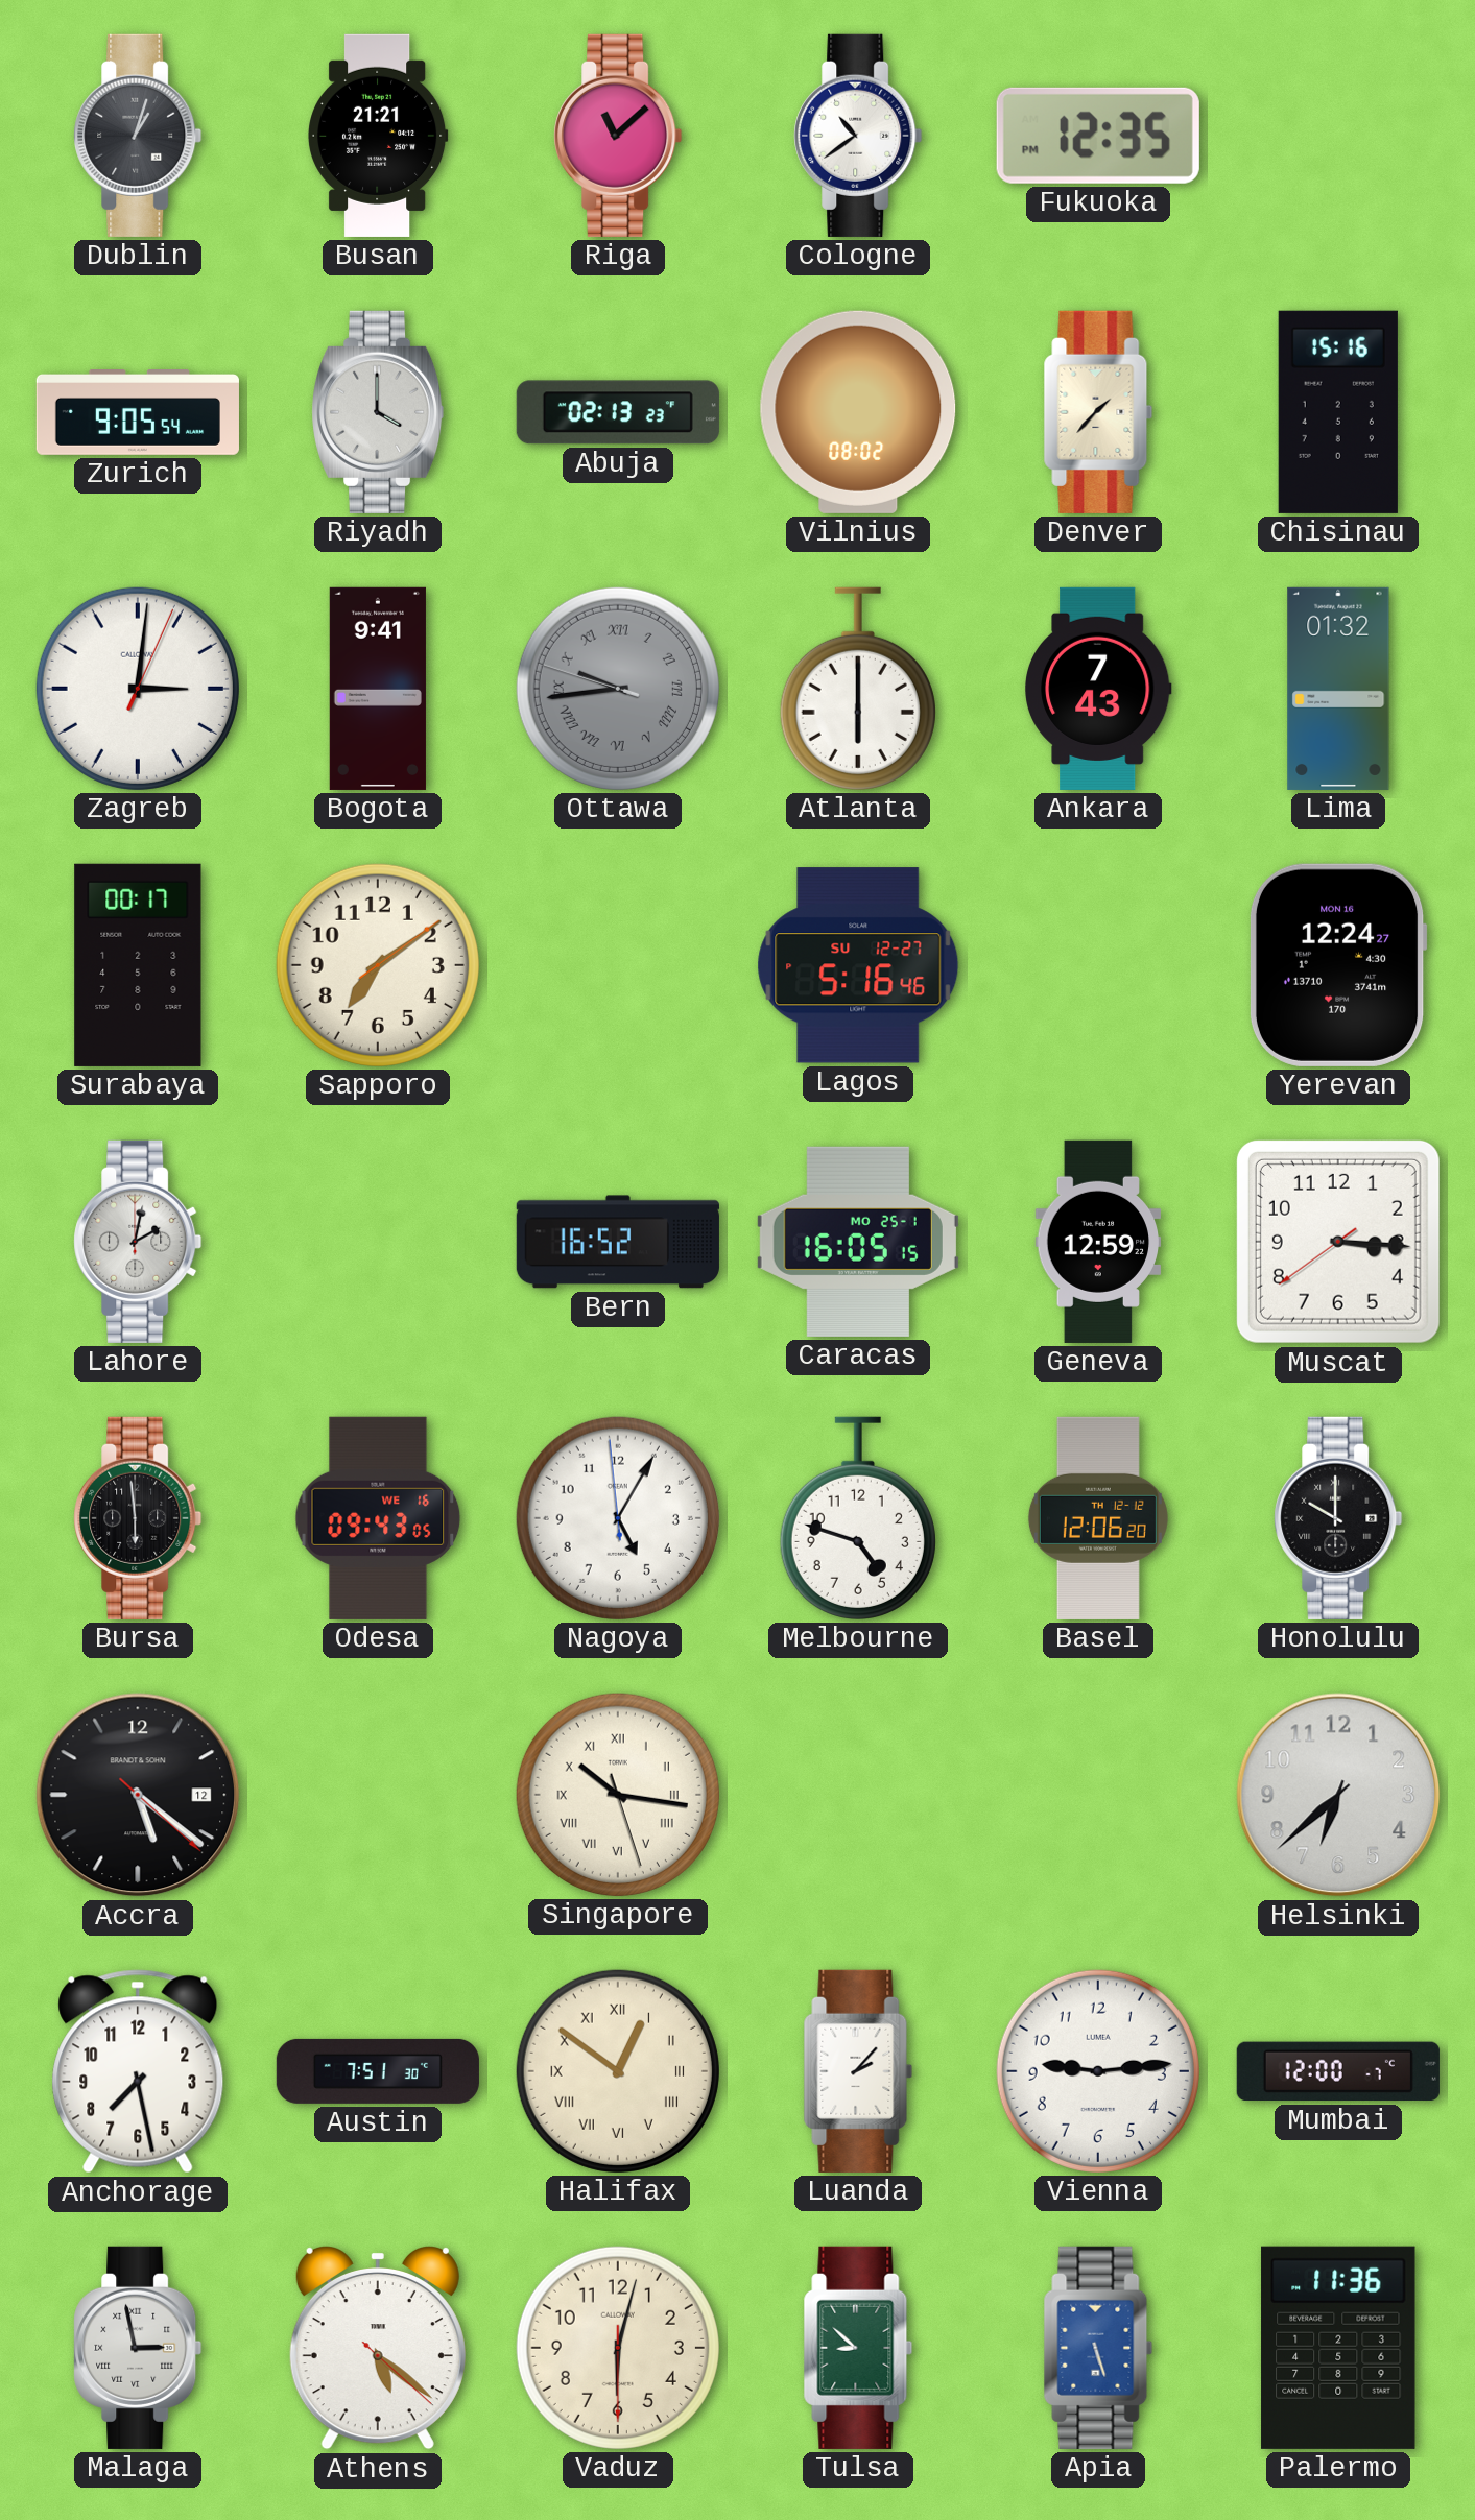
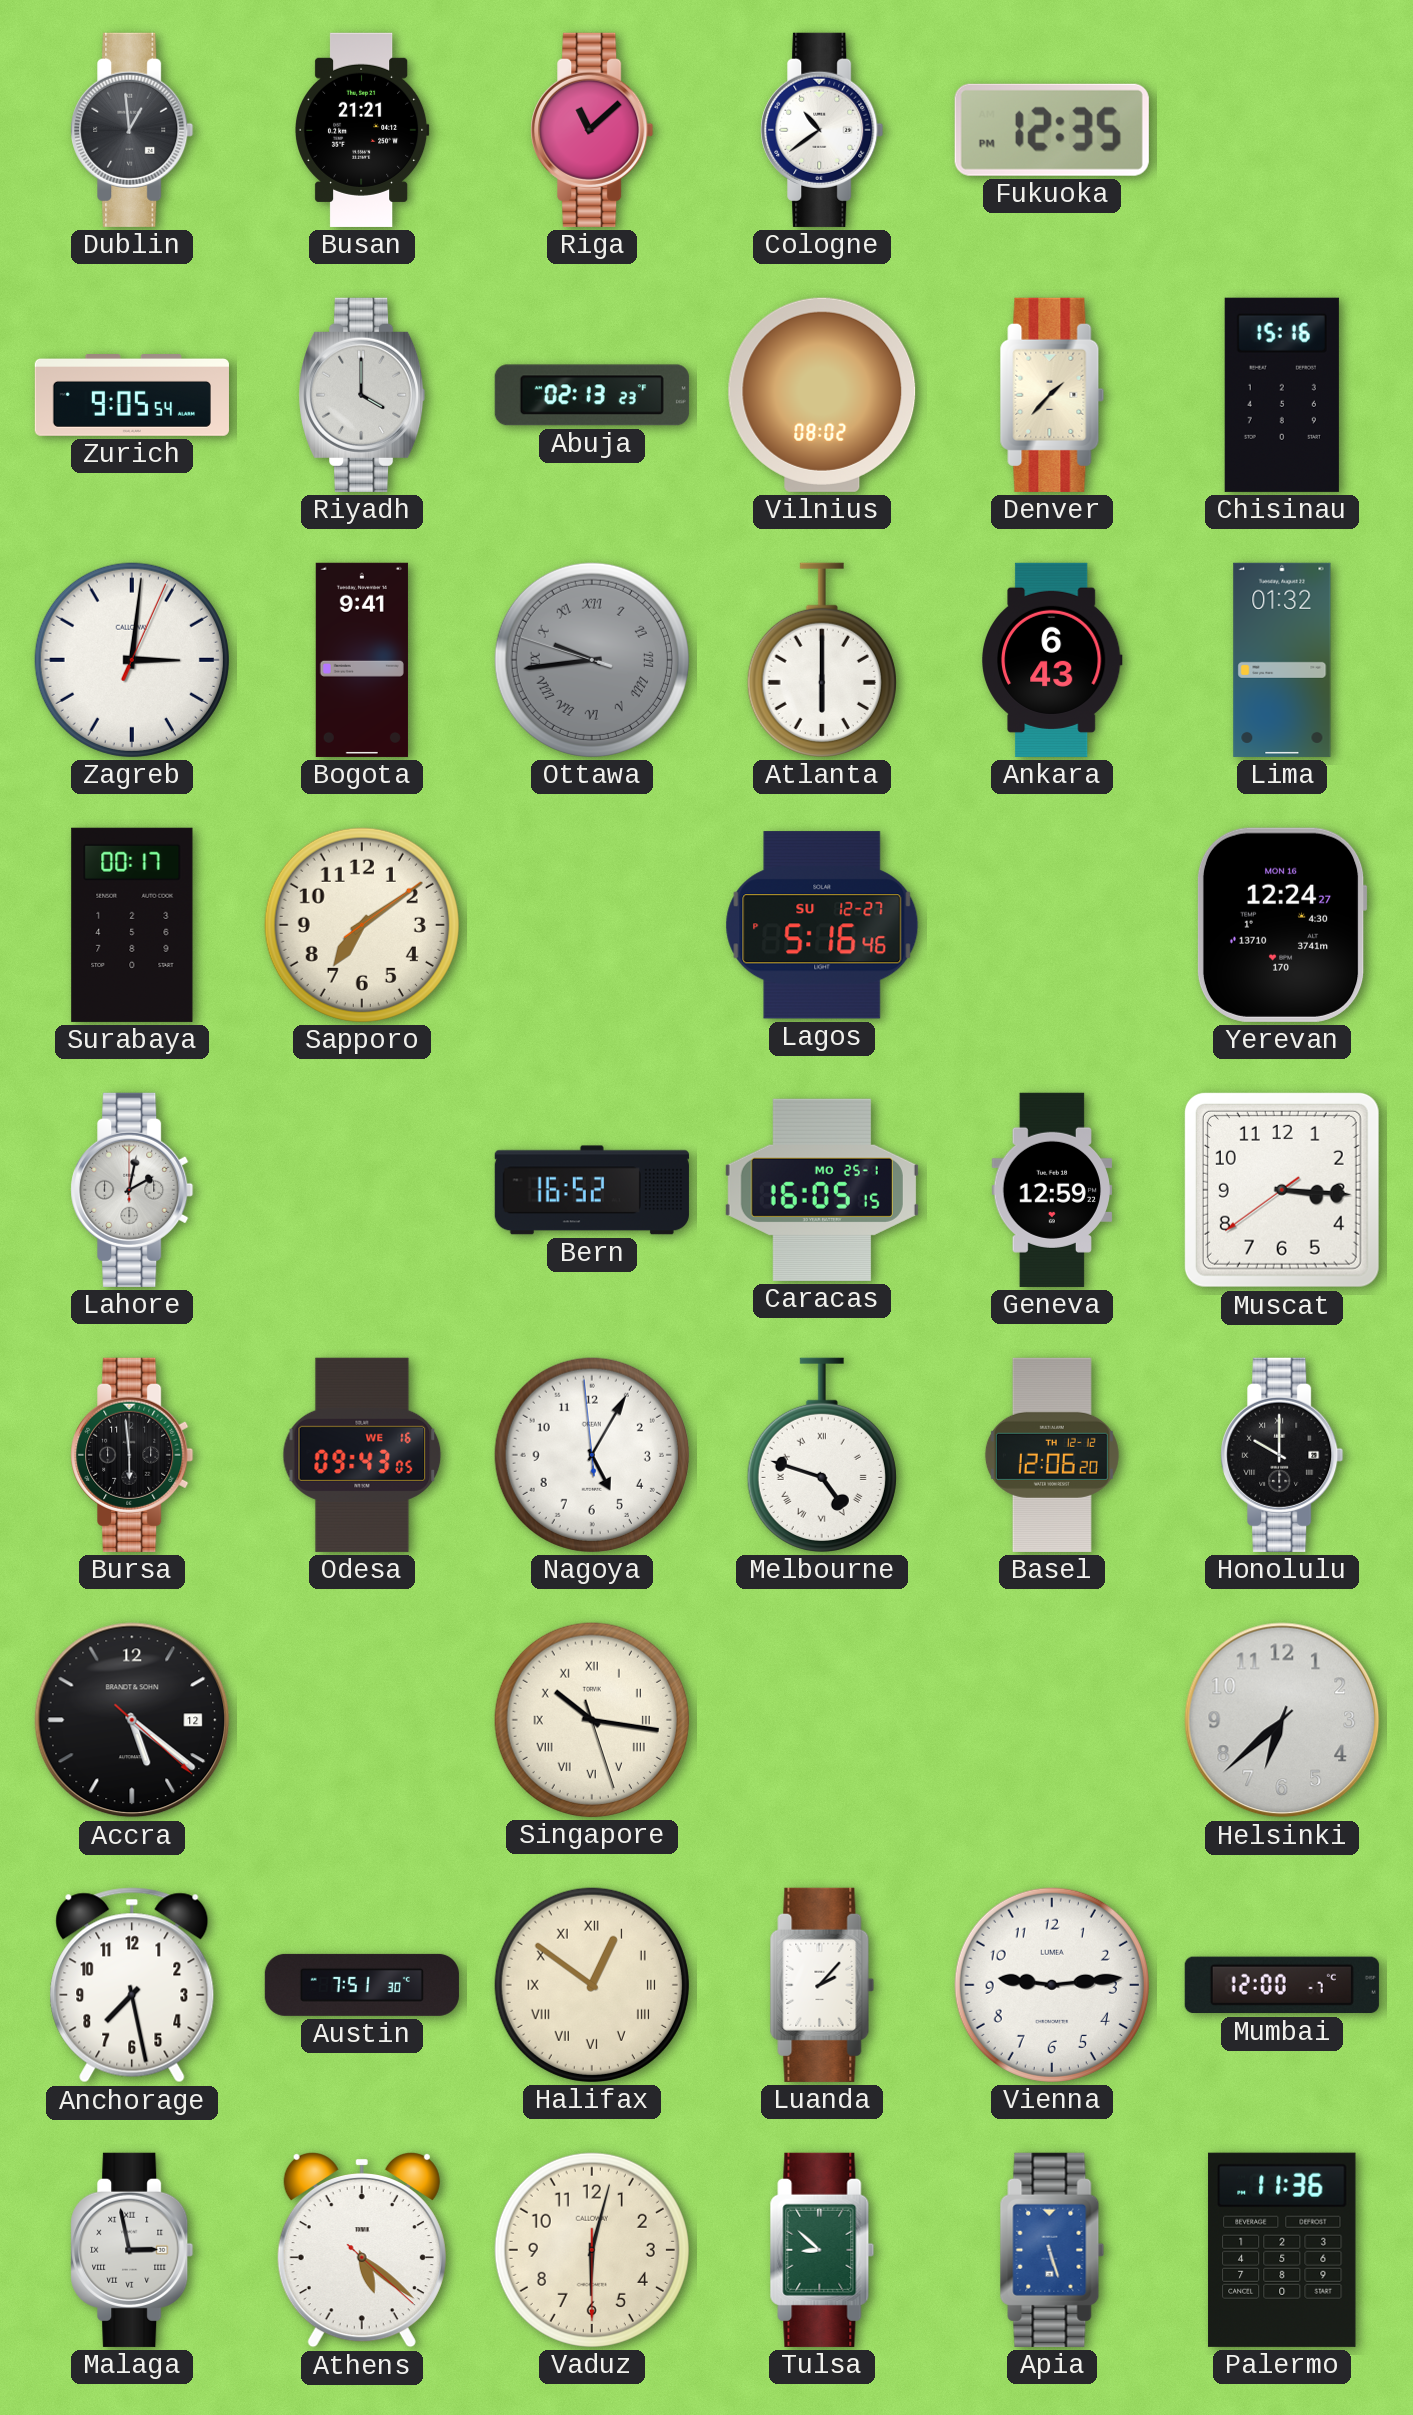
Dublin: 1:03 -> 12:59 (132, 130)
Ankara: 7:43 -> 6:43 (1053, 660)
Melbourne numerals: Arabic -> Roman (822, 1455)
